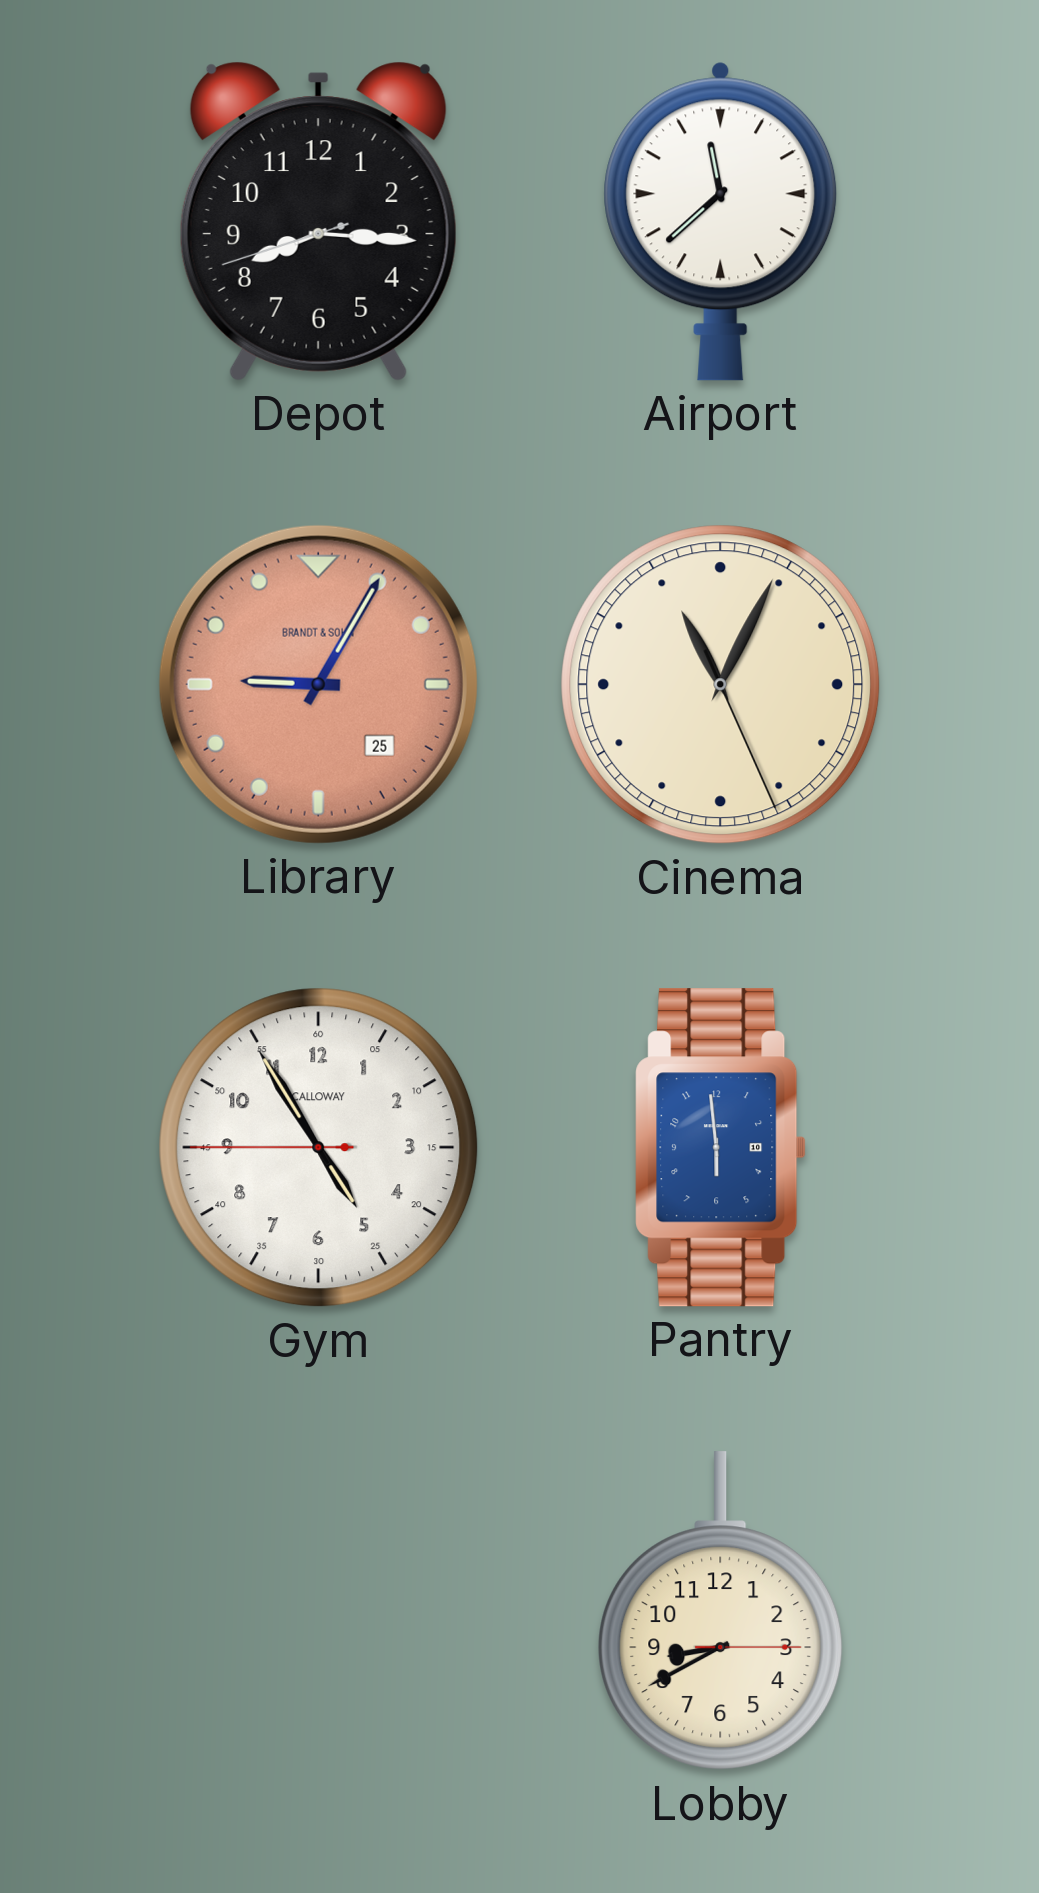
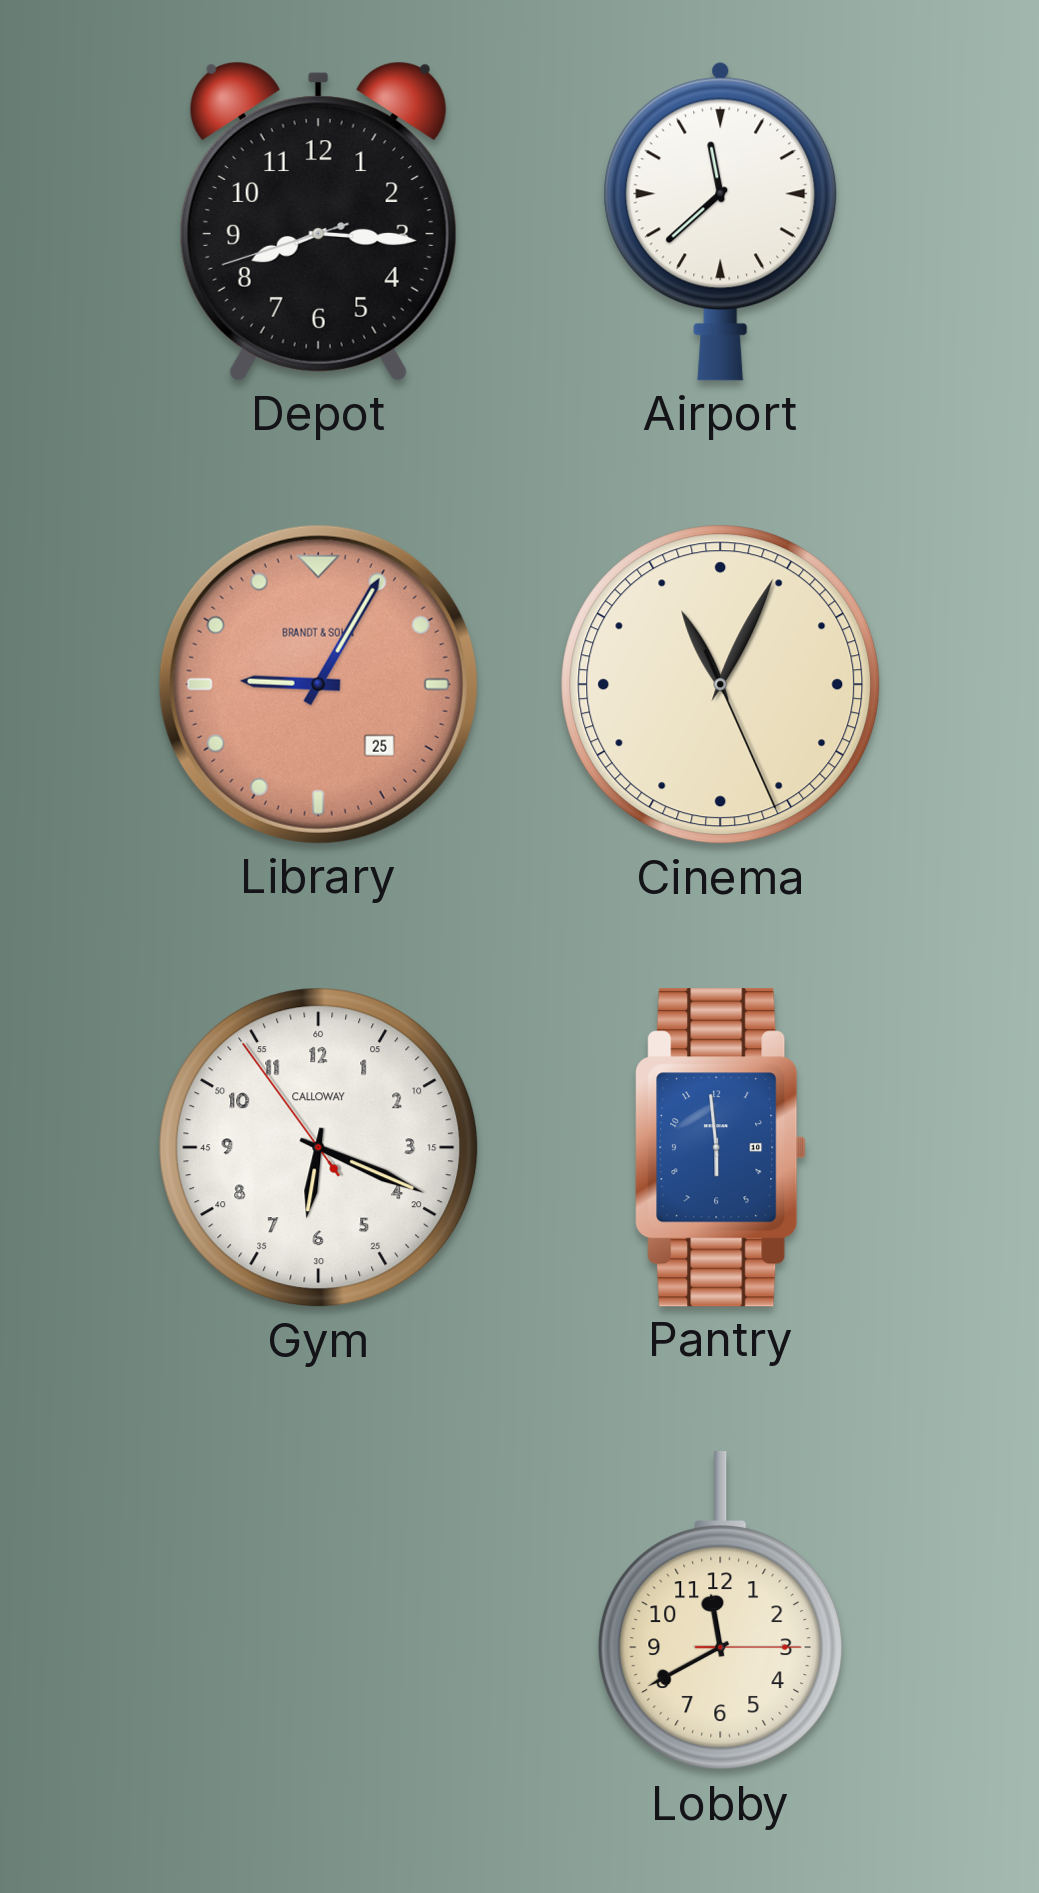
Gym: 4:54 -> 6:18 (319, 1148)
Lobby: 8:40 -> 11:40 (721, 1611)
